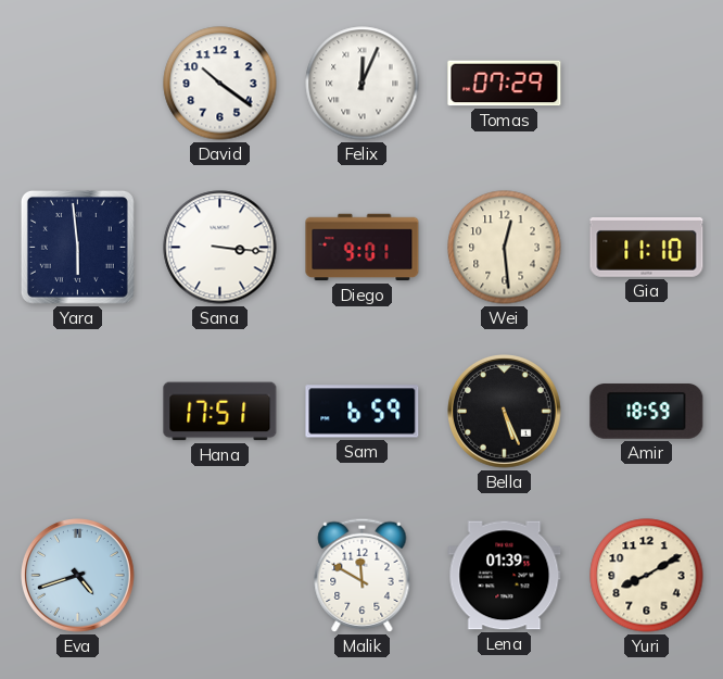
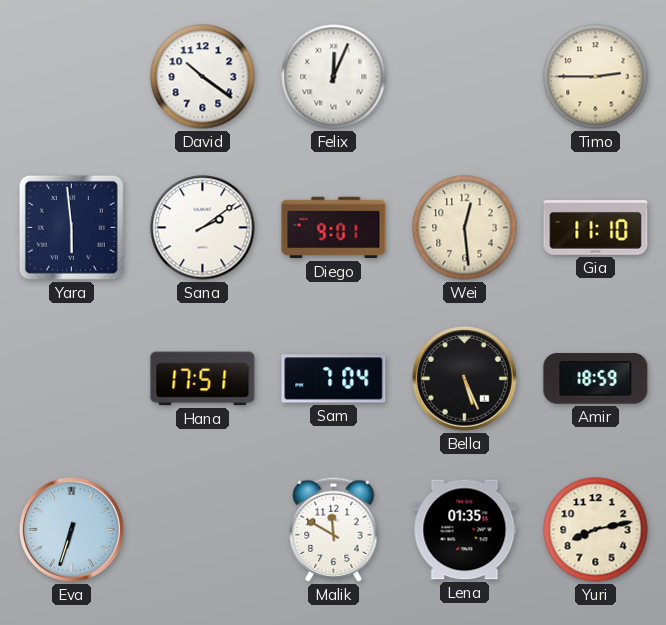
Tomas: 07:29 -> none (505, 84)
Timo: none -> 2:45 (596, 77)
Sana: 3:16 -> 2:09 (203, 228)
Sam: 6:59 -> 7:04 (334, 379)
Eva: 4:42 -> 6:33 (72, 530)
Lena: 01:39 -> 01:35 (465, 530)
Yuri: 8:10 -> 8:13 (596, 530)
